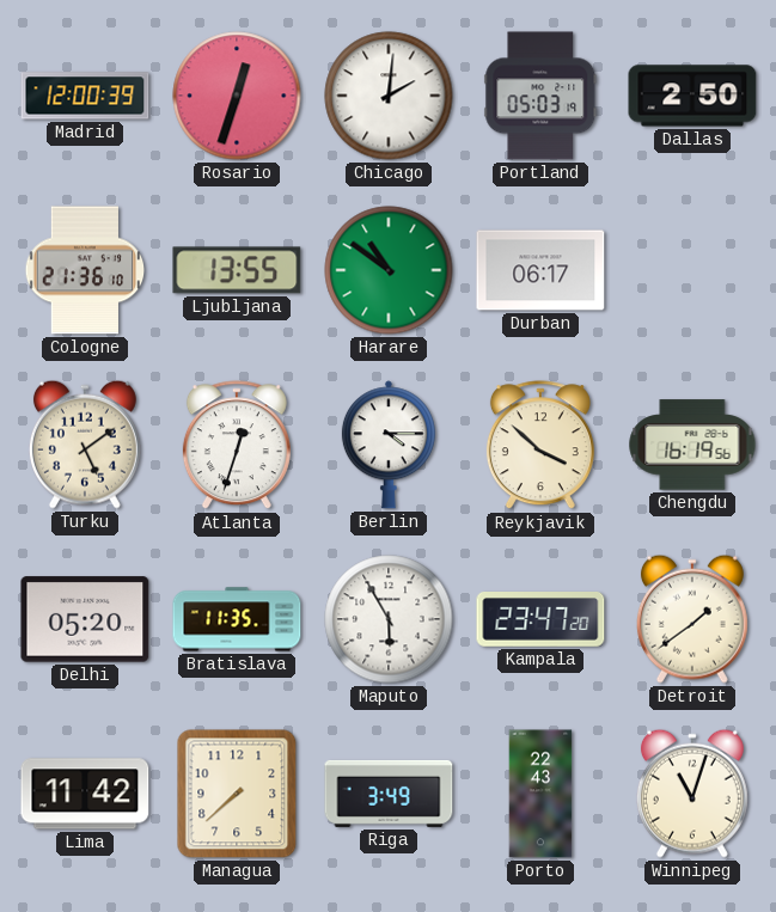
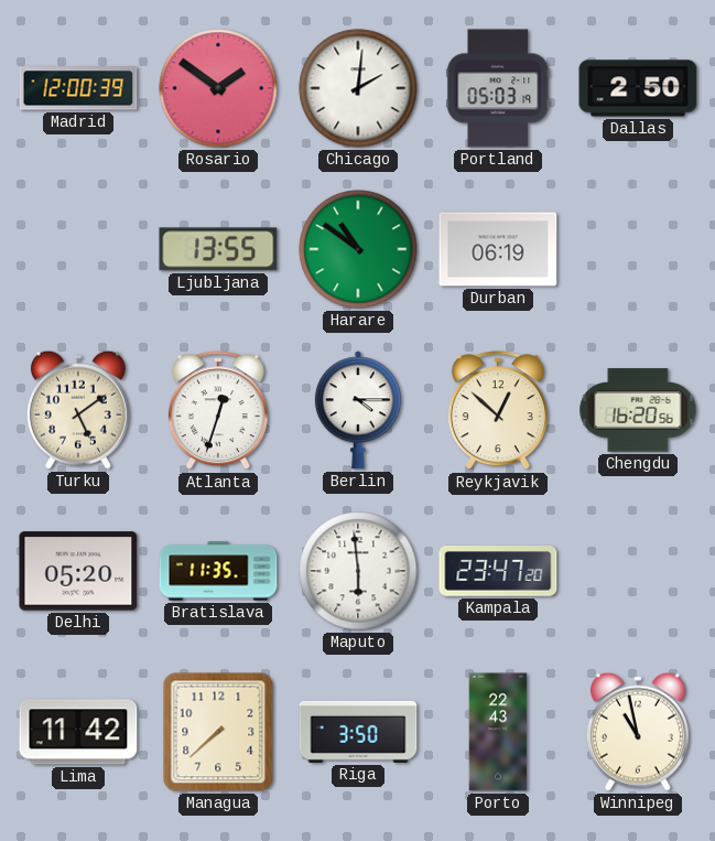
Rosario: 12:33 -> 1:51 (218, 88)
Cologne: 21:36 -> none (85, 270)
Durban: 06:17 -> 06:19 (498, 249)
Reykjavik: 3:52 -> 12:52 (498, 411)
Chengdu: 16:19 -> 16:20 (638, 410)
Maputo: 5:55 -> 5:59 (358, 571)
Detroit: 1:39 -> none (692, 619)
Riga: 3:49 -> 3:50 (358, 732)
Winnipeg: 11:03 -> 10:58 (638, 732)
